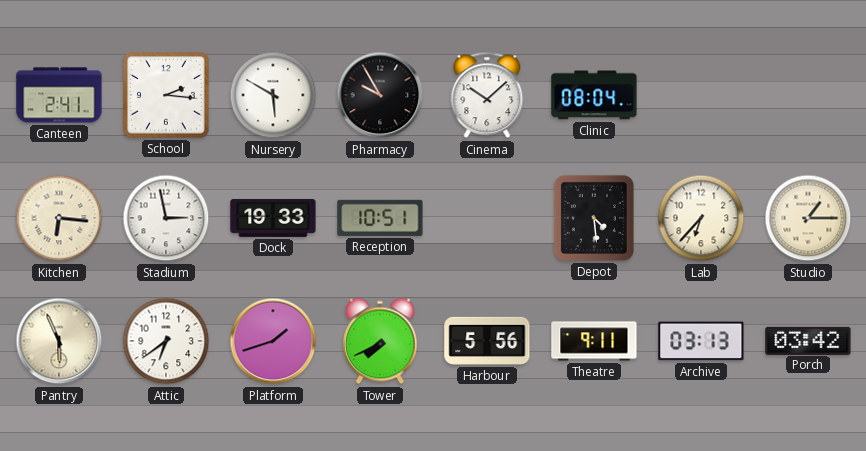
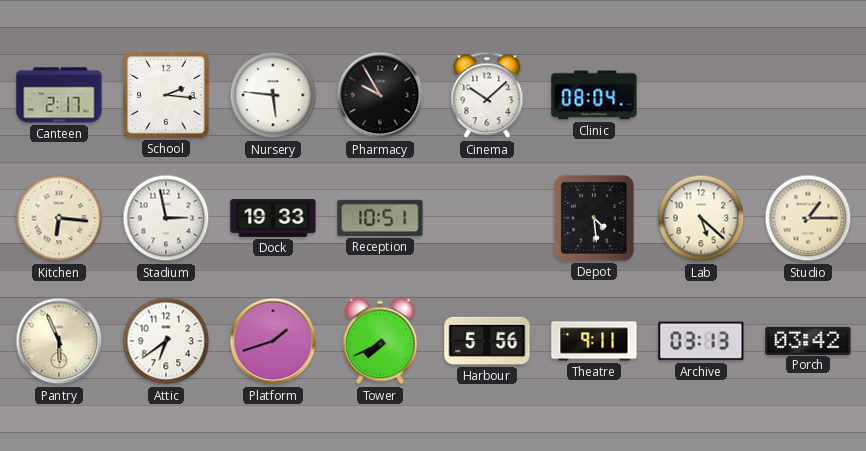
Canteen: 2:41 -> 2:17 (59, 95)
Nursery: 5:50 -> 5:46 (273, 95)
Lab: 6:37 -> 5:22 (701, 218)
